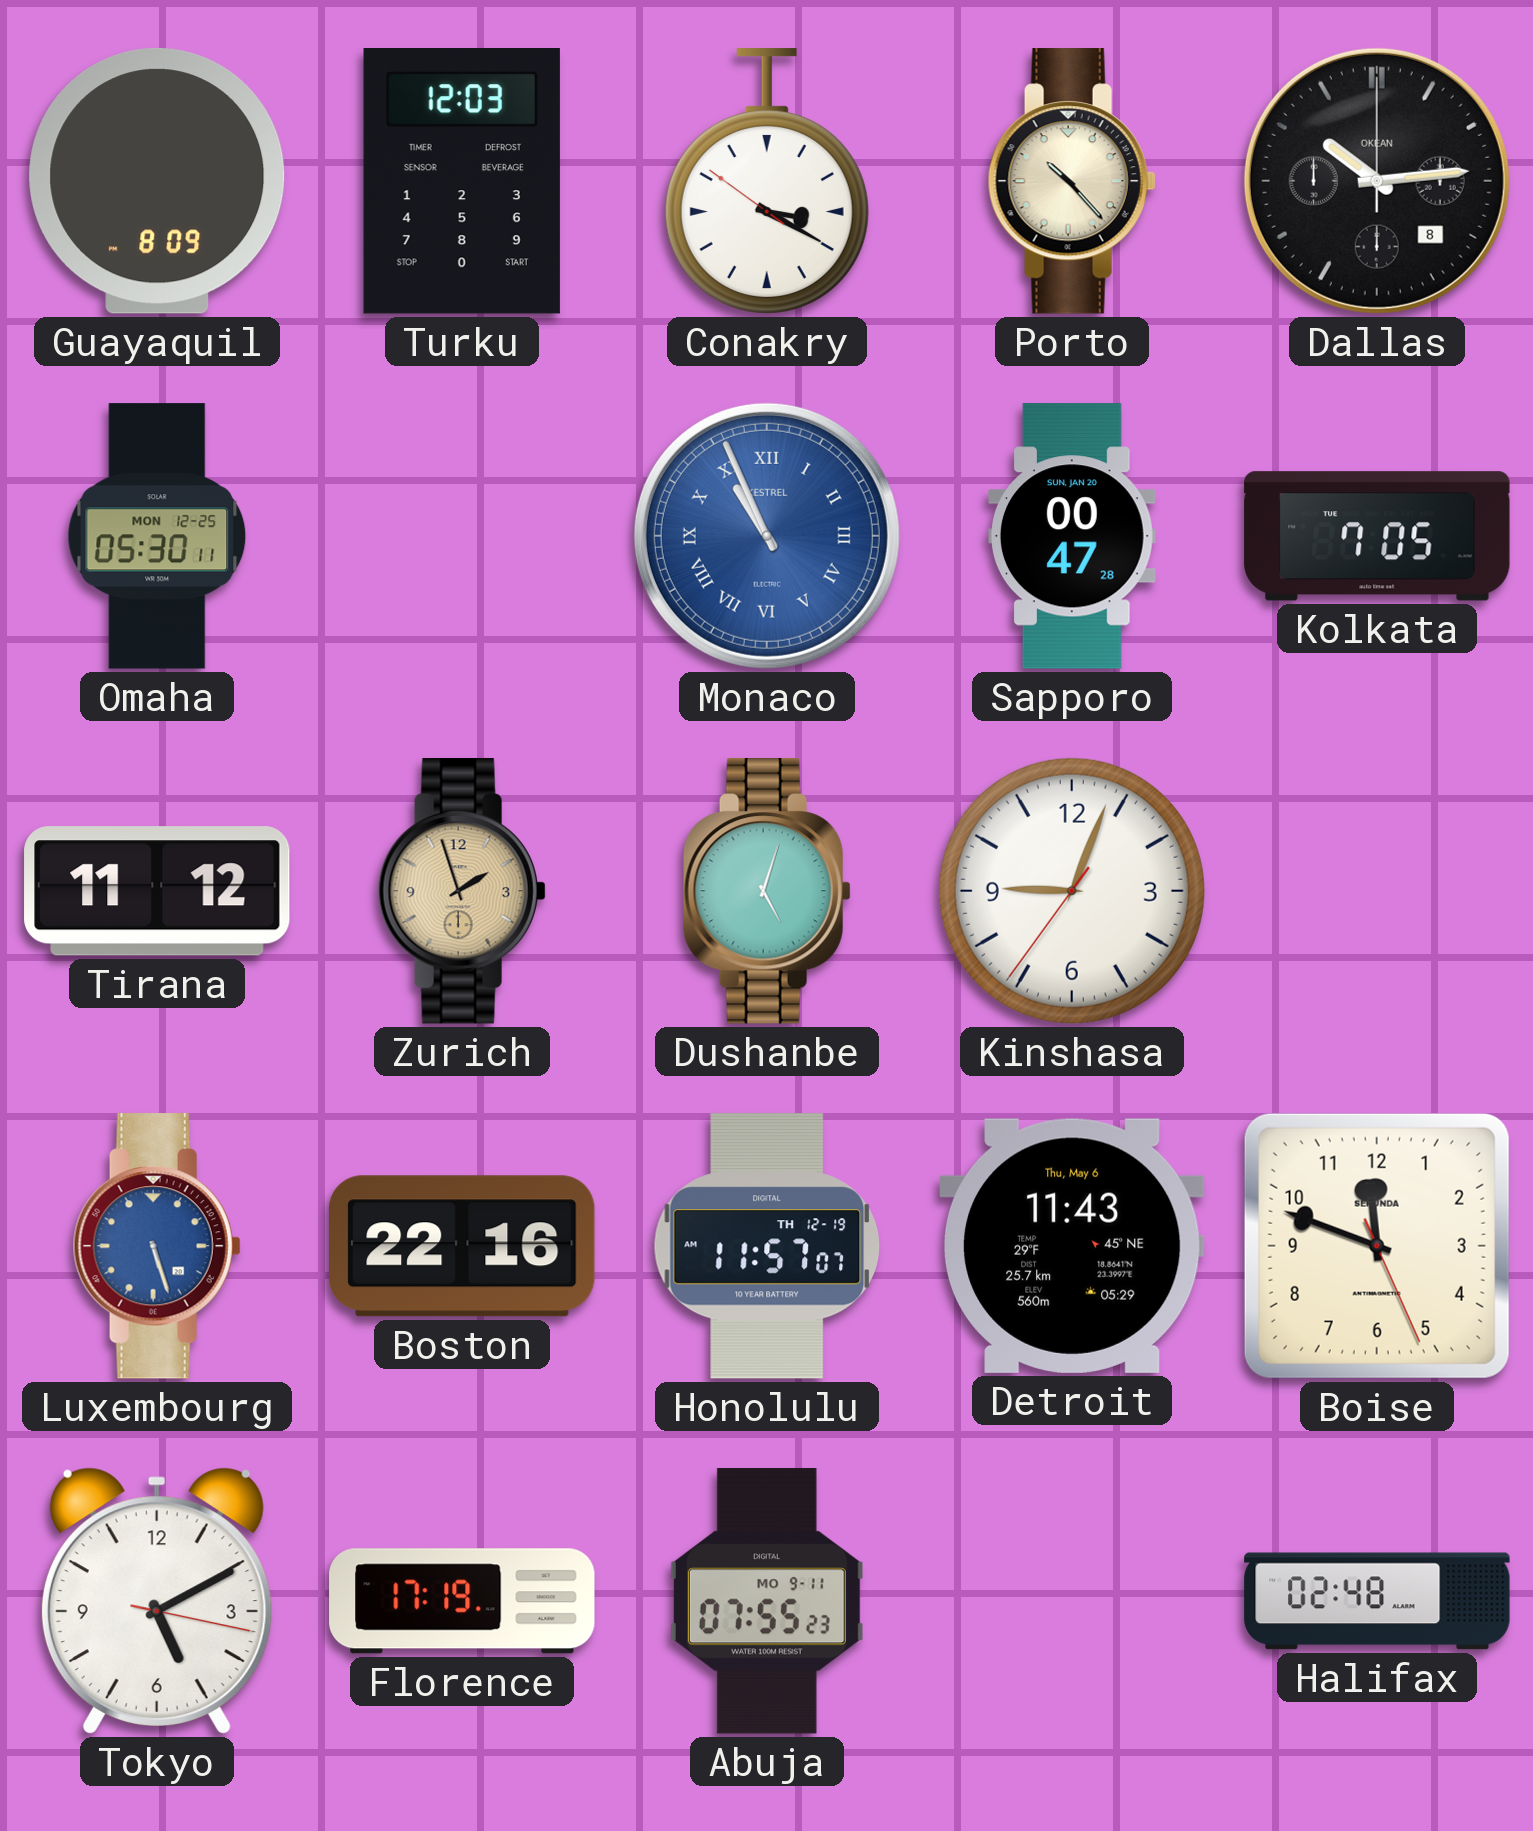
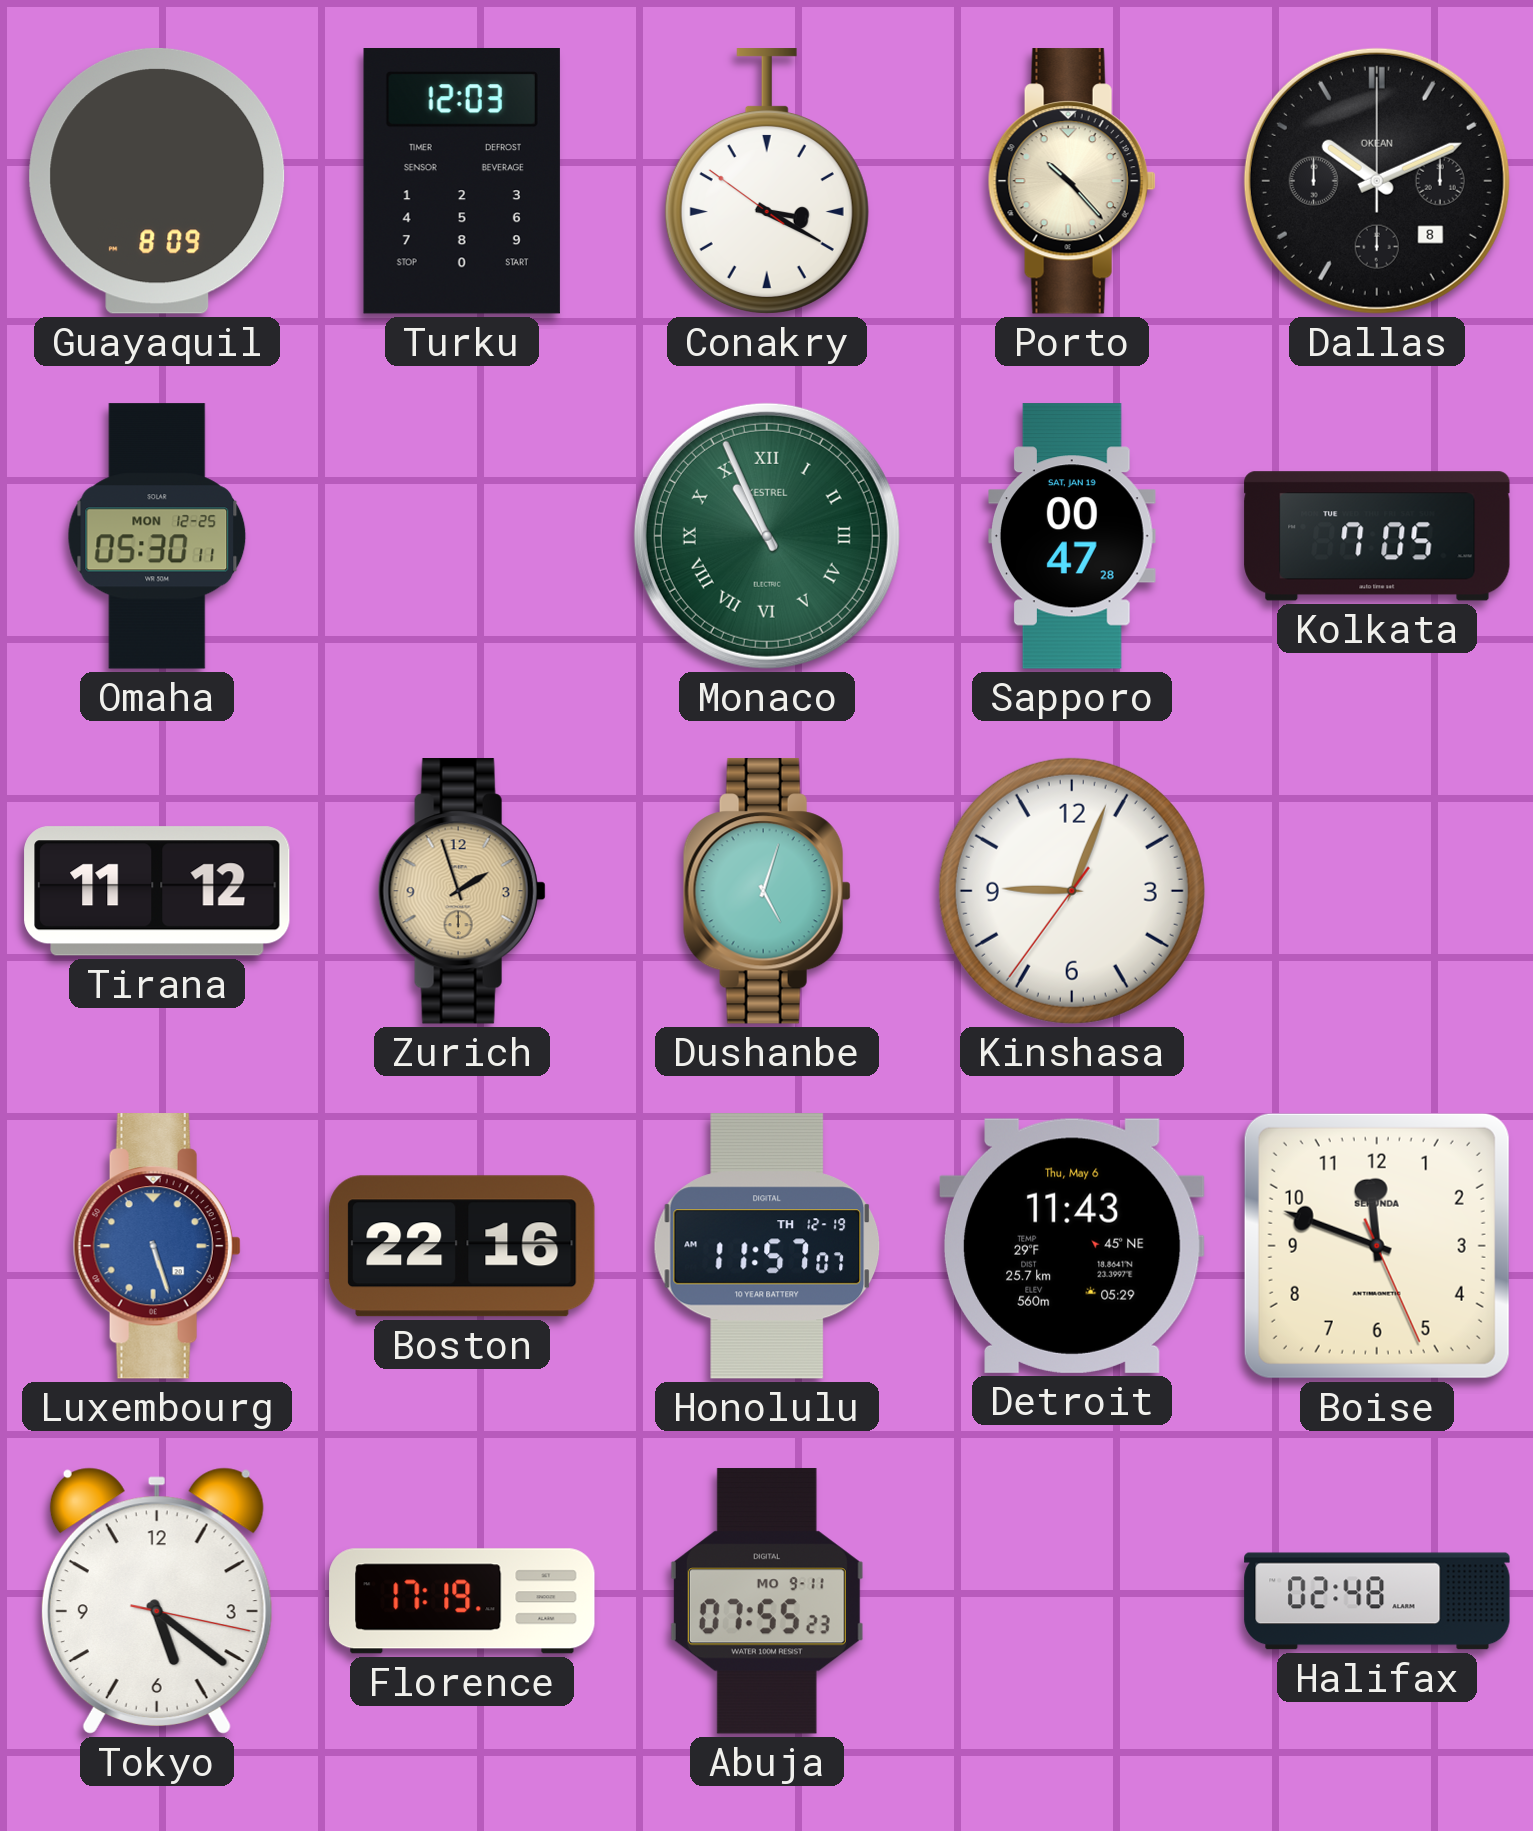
Dallas: 10:14 -> 10:11 (1377, 181)
Monaco dial: blue -> green (767, 536)
Sapporo date: SUN, JAN 20 -> SAT, JAN 19 (1073, 536)
Tokyo: 5:10 -> 5:21 (157, 1601)
